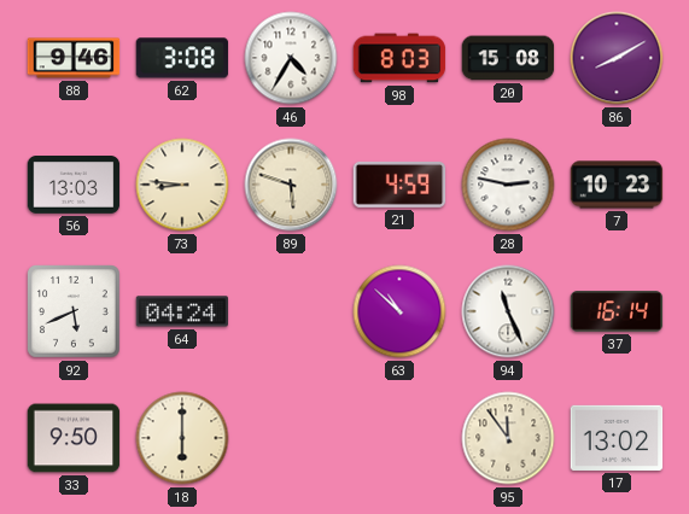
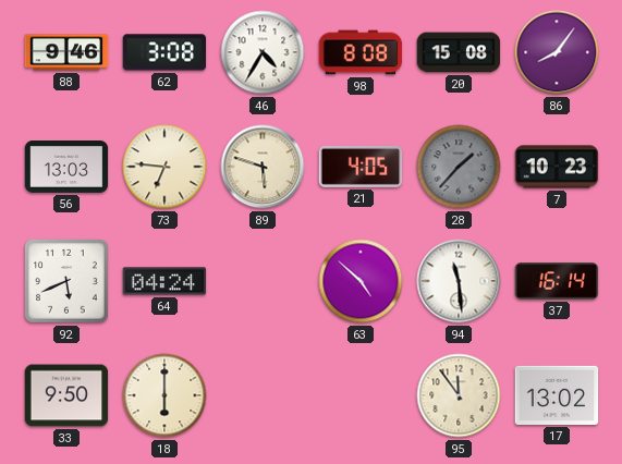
98: 8:03 -> 8:08 (361, 52)
86: 8:10 -> 8:06 (557, 52)
73: 8:46 -> 6:46 (164, 167)
21: 4:59 -> 4:05 (361, 167)
28: 2:47 -> 1:37 (459, 167)
28 dial: white -> grey (459, 167)
63: 10:52 -> 4:52 (361, 281)
94: 11:26 -> 11:29 (459, 281)
